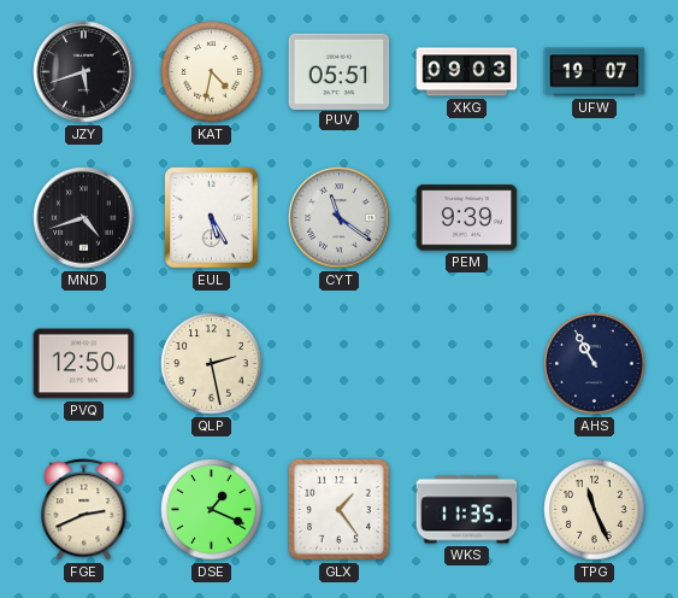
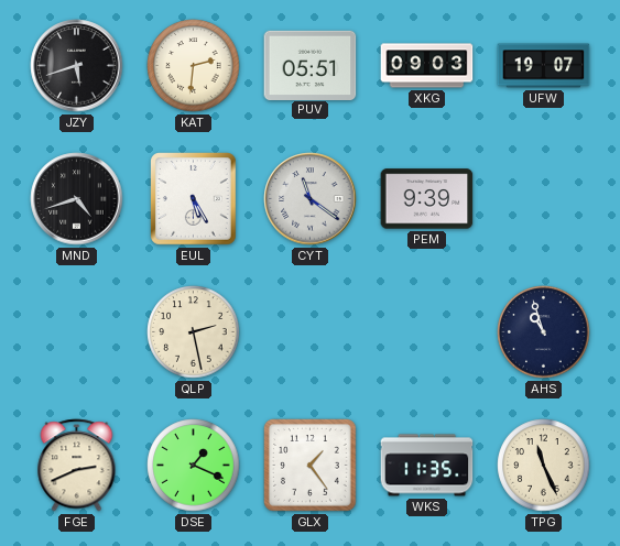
KAT: 4:32 -> 2:31 (194, 66)
PVQ: 12:50 -> none (84, 364)
AHS: 10:55 -> 10:57 (544, 332)
